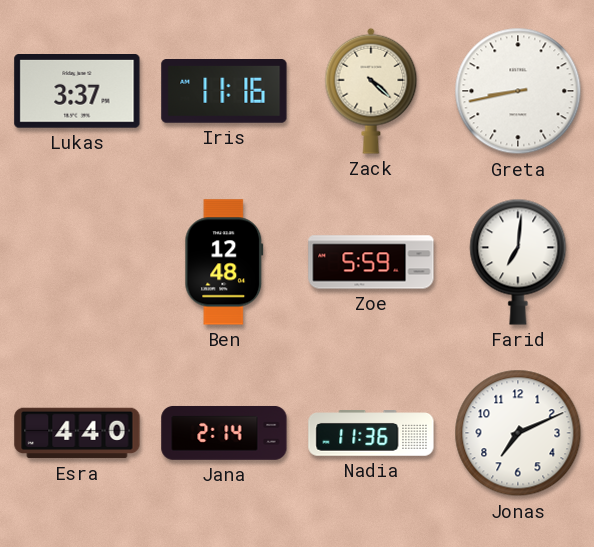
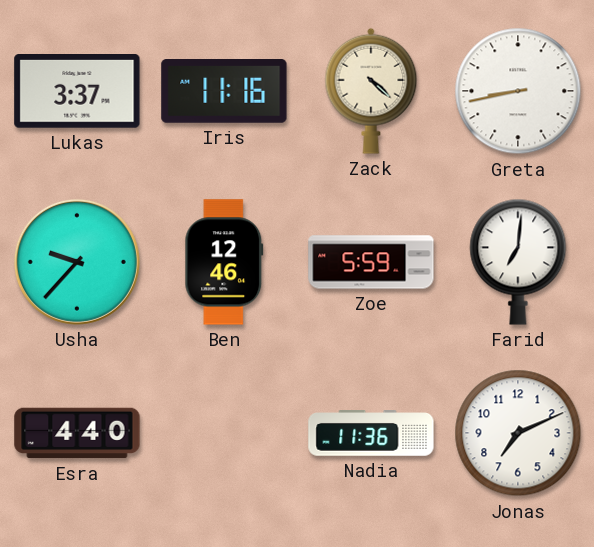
Usha: none -> 9:37 (77, 262)
Ben: 12:48 -> 12:46 (224, 262)
Jana: 2:14 -> none (224, 433)
